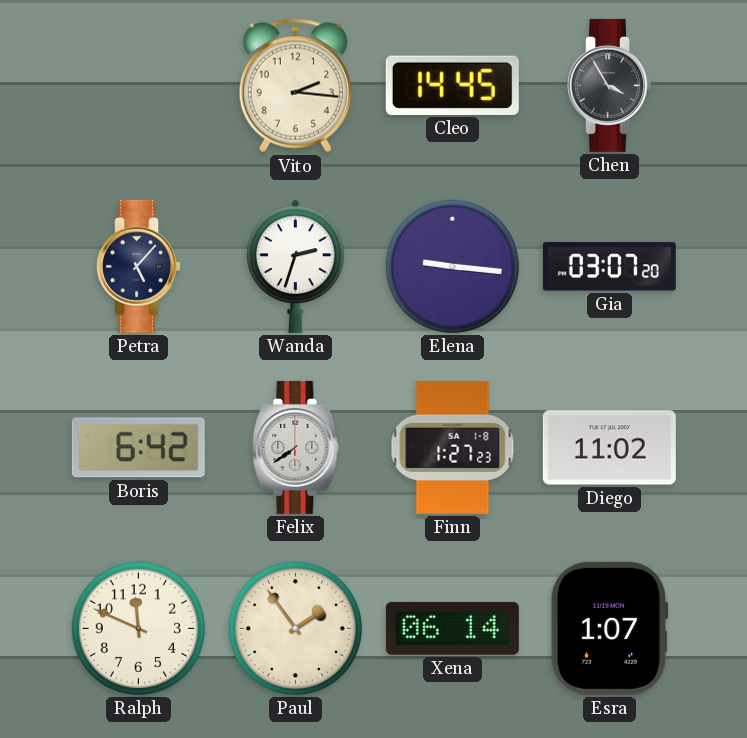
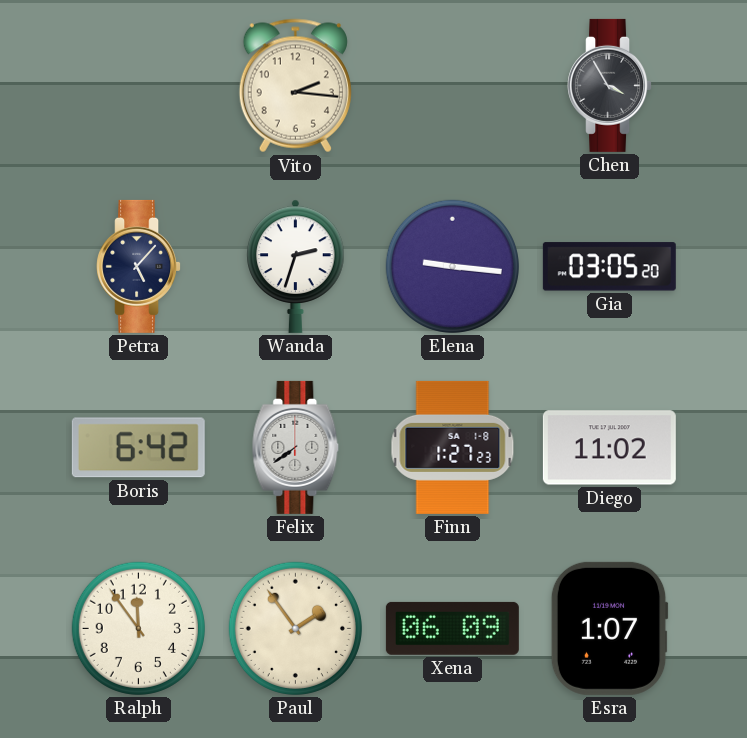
Cleo: 14:45 -> none (452, 85)
Gia: 03:07 -> 03:05 (609, 267)
Ralph: 11:49 -> 11:54 (138, 628)
Xena: 06:14 -> 06:09 (452, 628)
